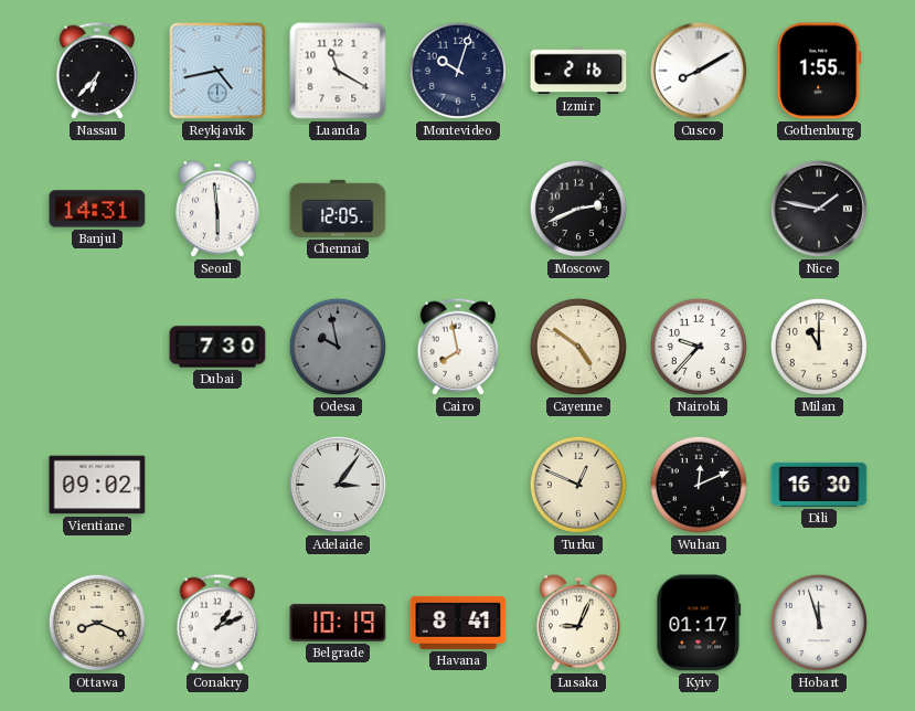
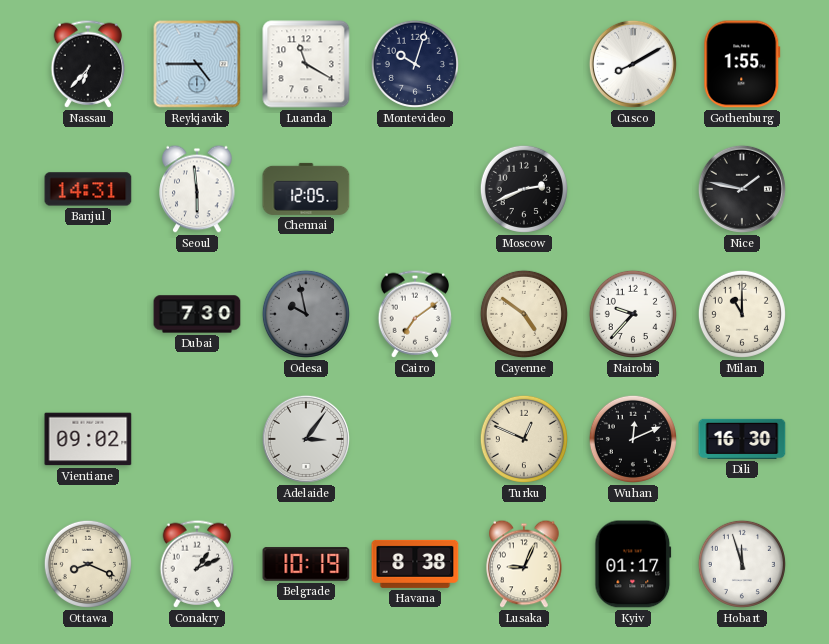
Reykjavik: 4:43 -> 4:45 (197, 64)
Izmir: 2:16 -> none (578, 71)
Cairo: 7:58 -> 7:09 (415, 314)
Havana: 8:41 -> 8:38 (415, 564)
